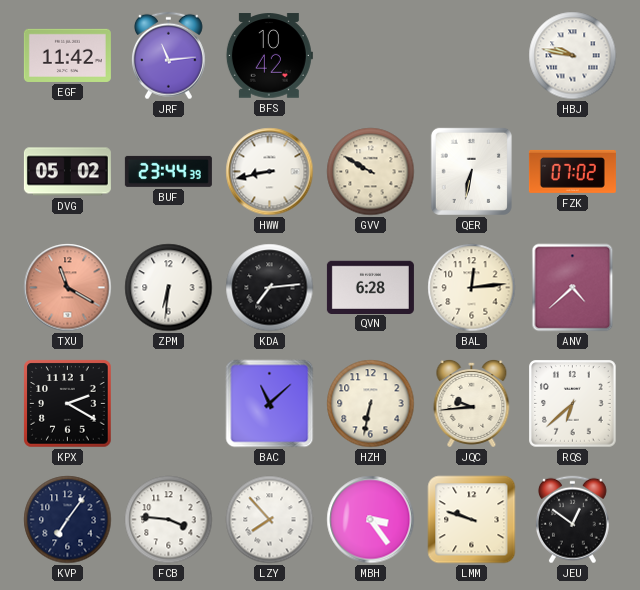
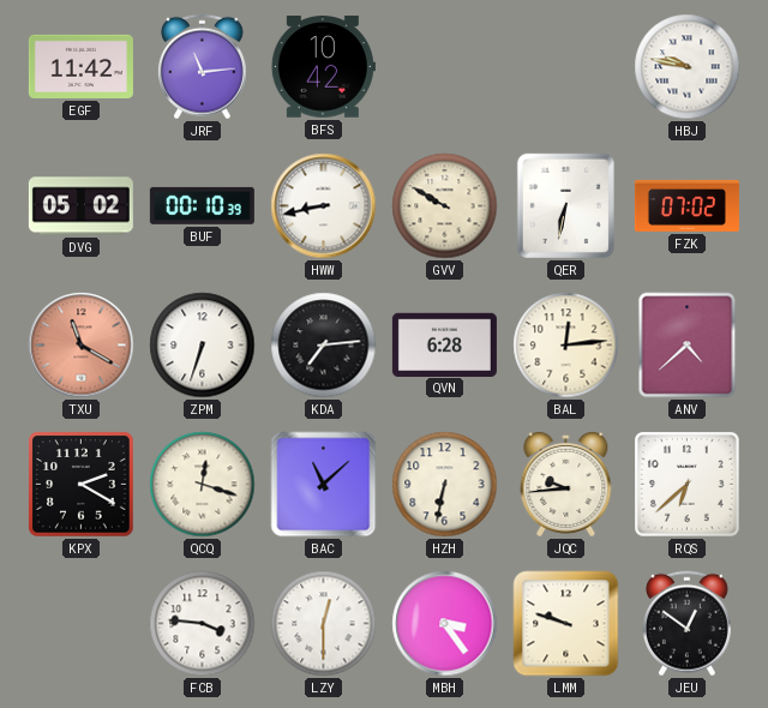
BUF: 23:44 -> 00:10 (202, 205)
ZPM: 6:31 -> 6:33 (203, 346)
QCQ: none -> 12:18 (203, 485)
KVP: 7:06 -> none (68, 520)
LZY: 7:53 -> 12:30 (324, 624)
